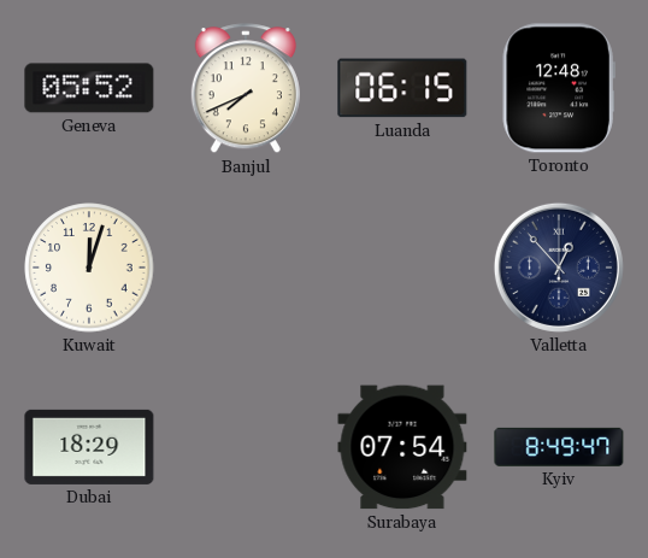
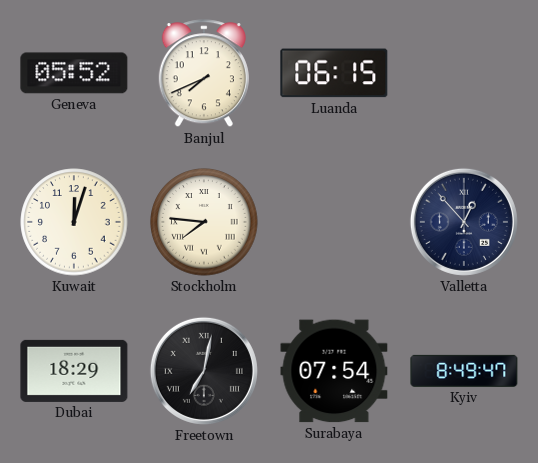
Toronto: 12:48 -> none (559, 88)
Stockholm: none -> 7:46 (204, 222)
Freetown: none -> 7:02 (204, 371)
